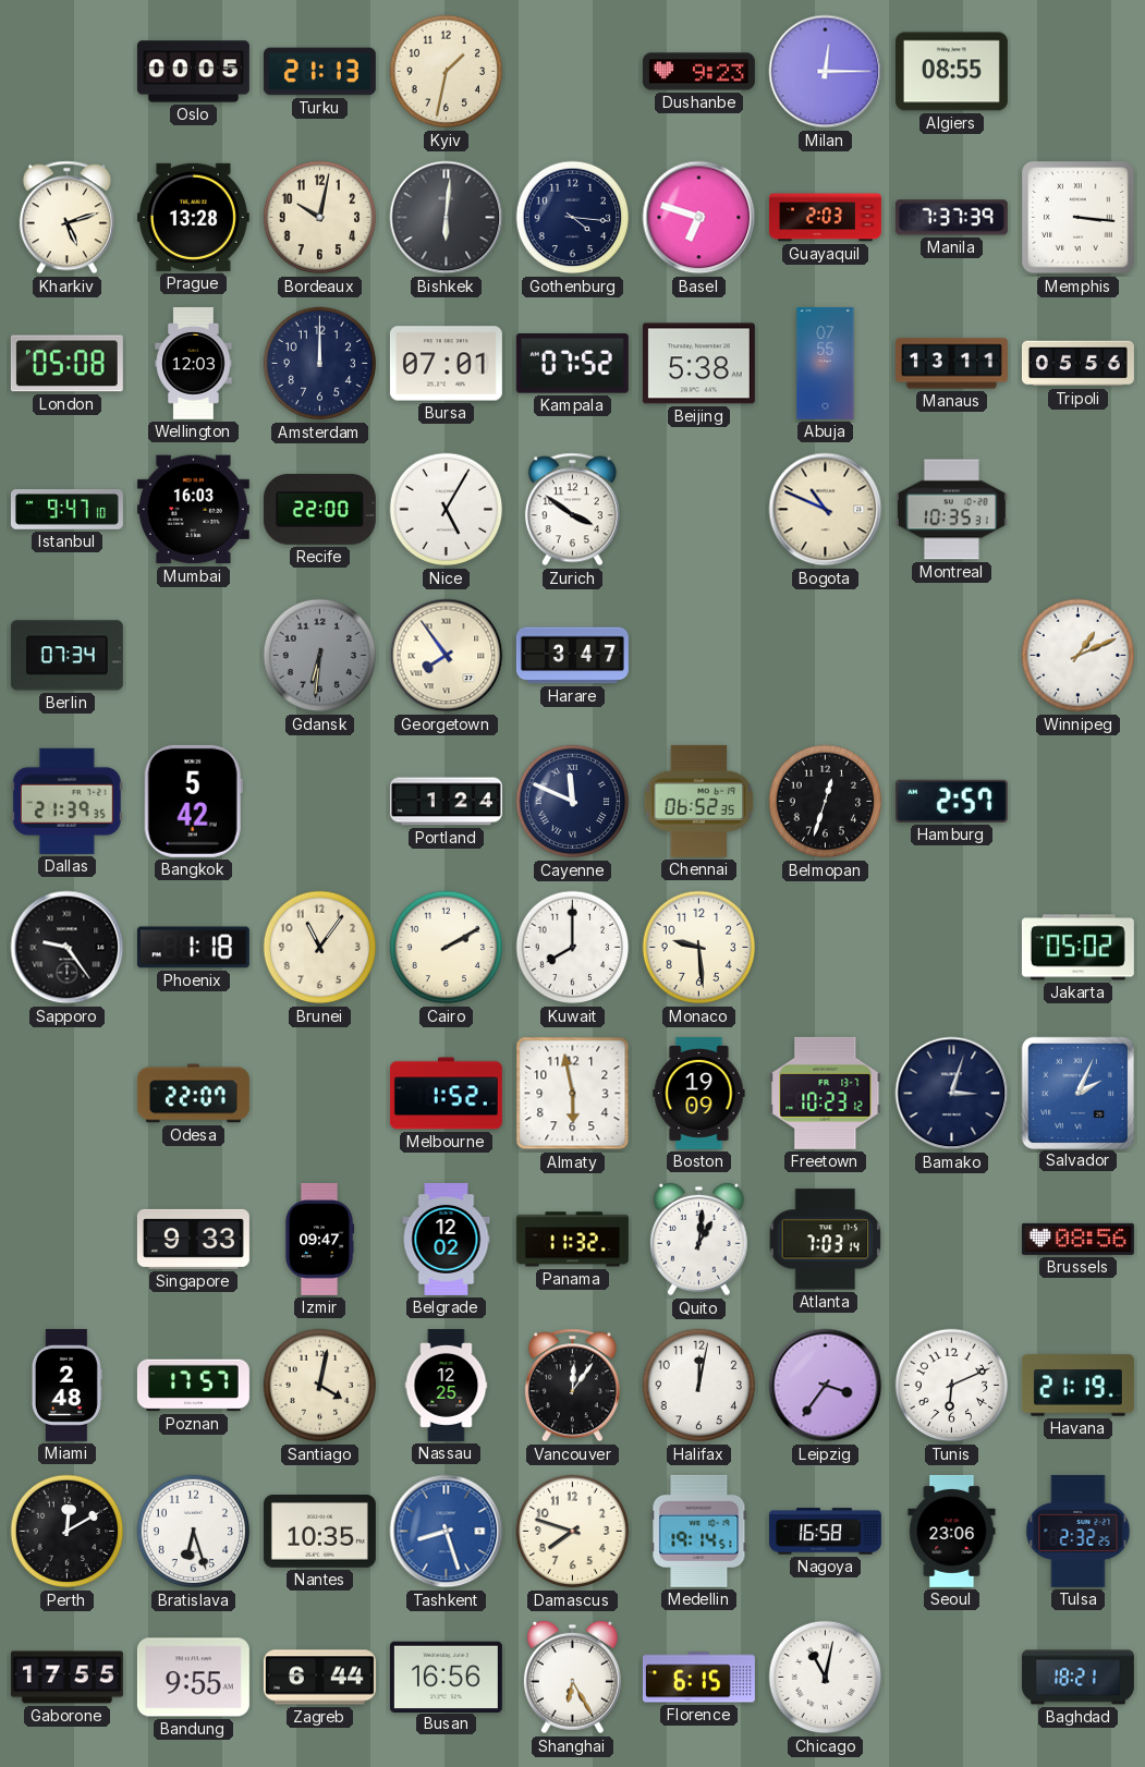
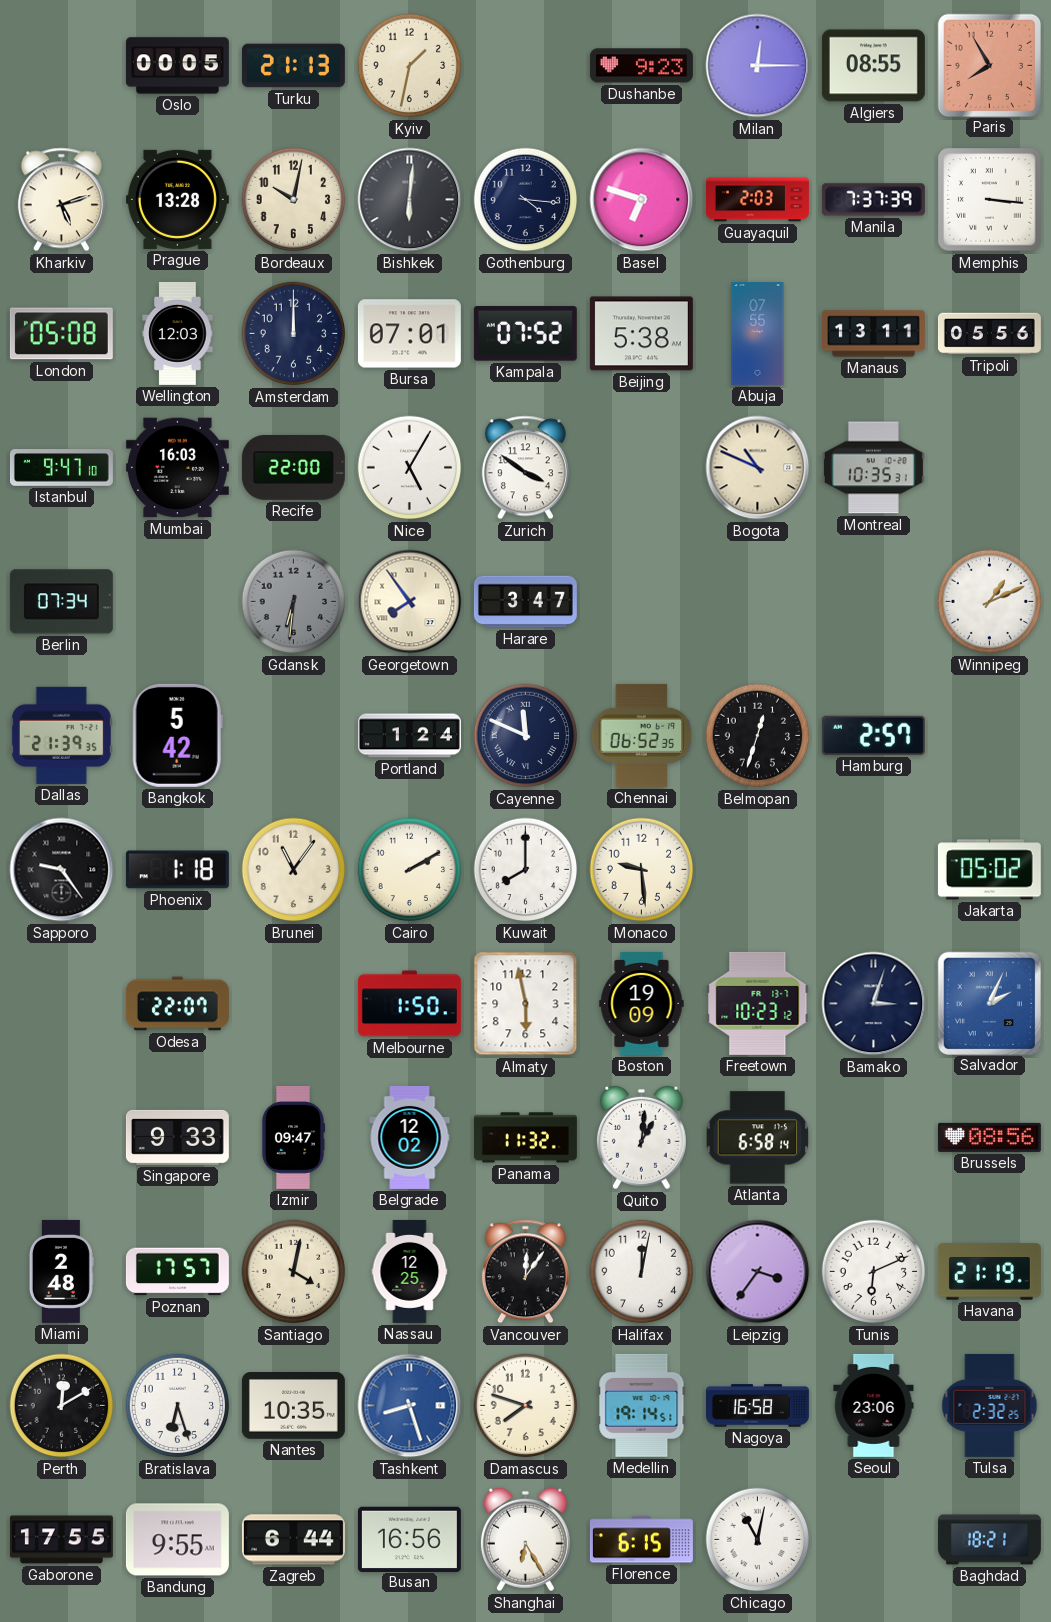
Paris: none -> 7:55 (989, 65)
Melbourne: 1:52 -> 1:50 (409, 1004)
Atlanta: 7:03 -> 6:58 (758, 1138)
